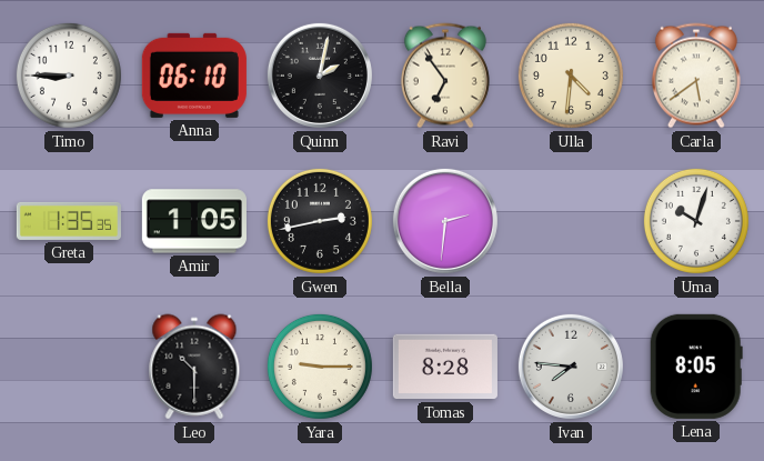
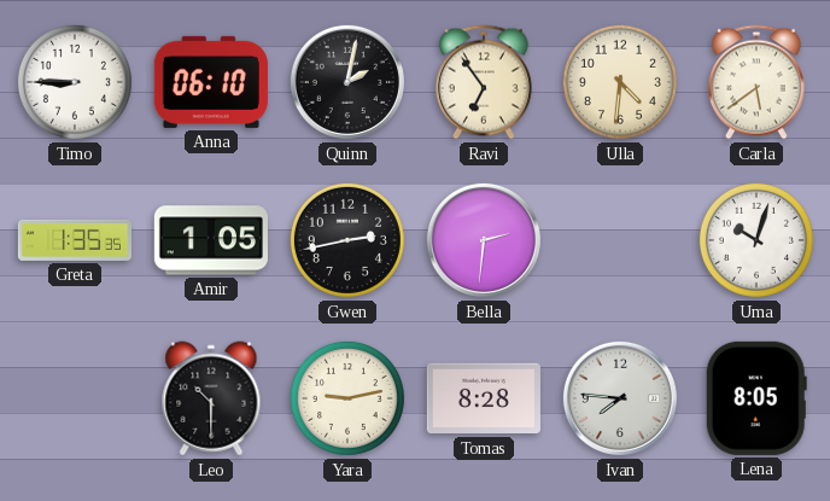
Yara: 9:15 -> 9:13 (347, 398)
